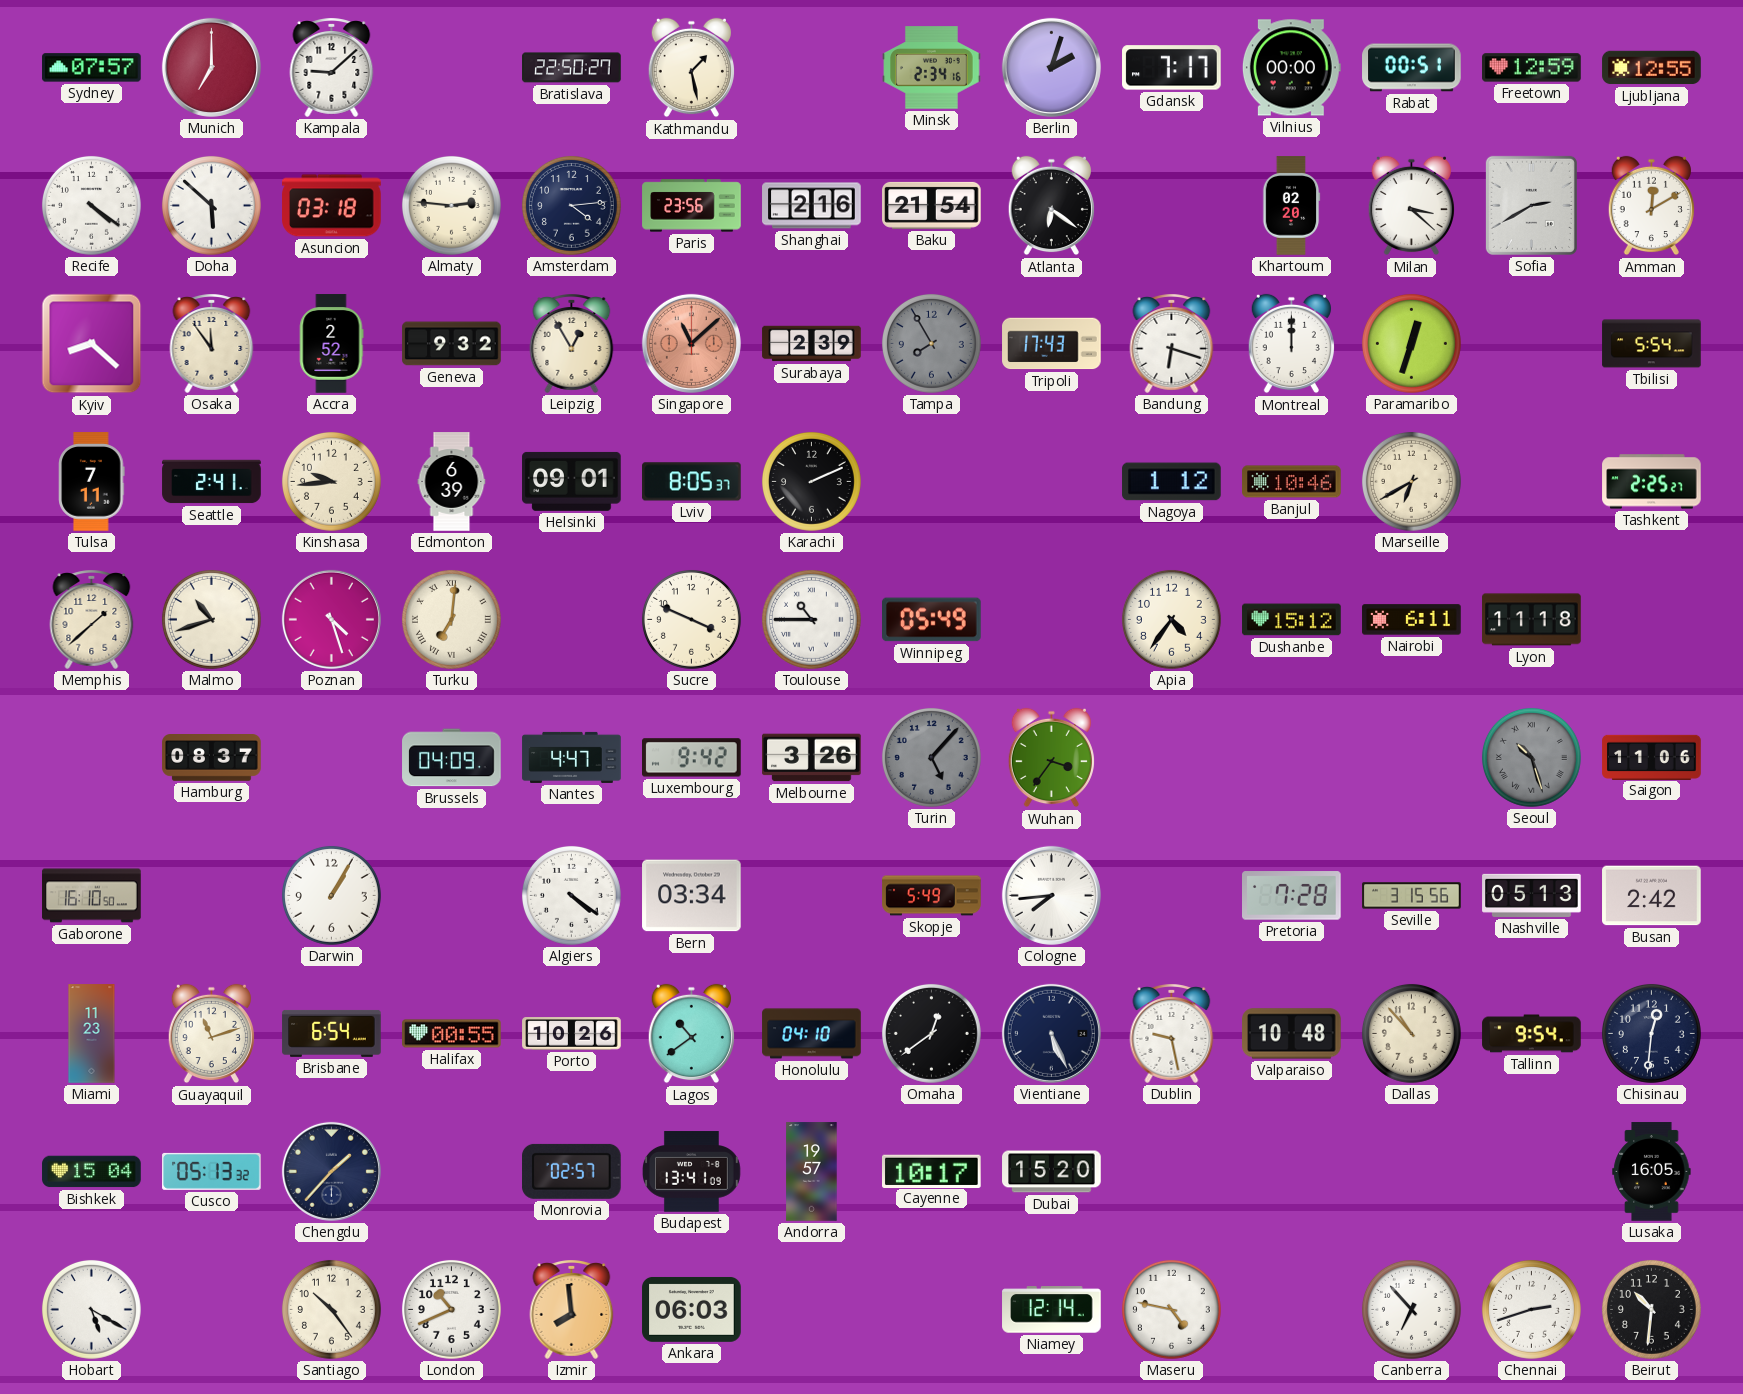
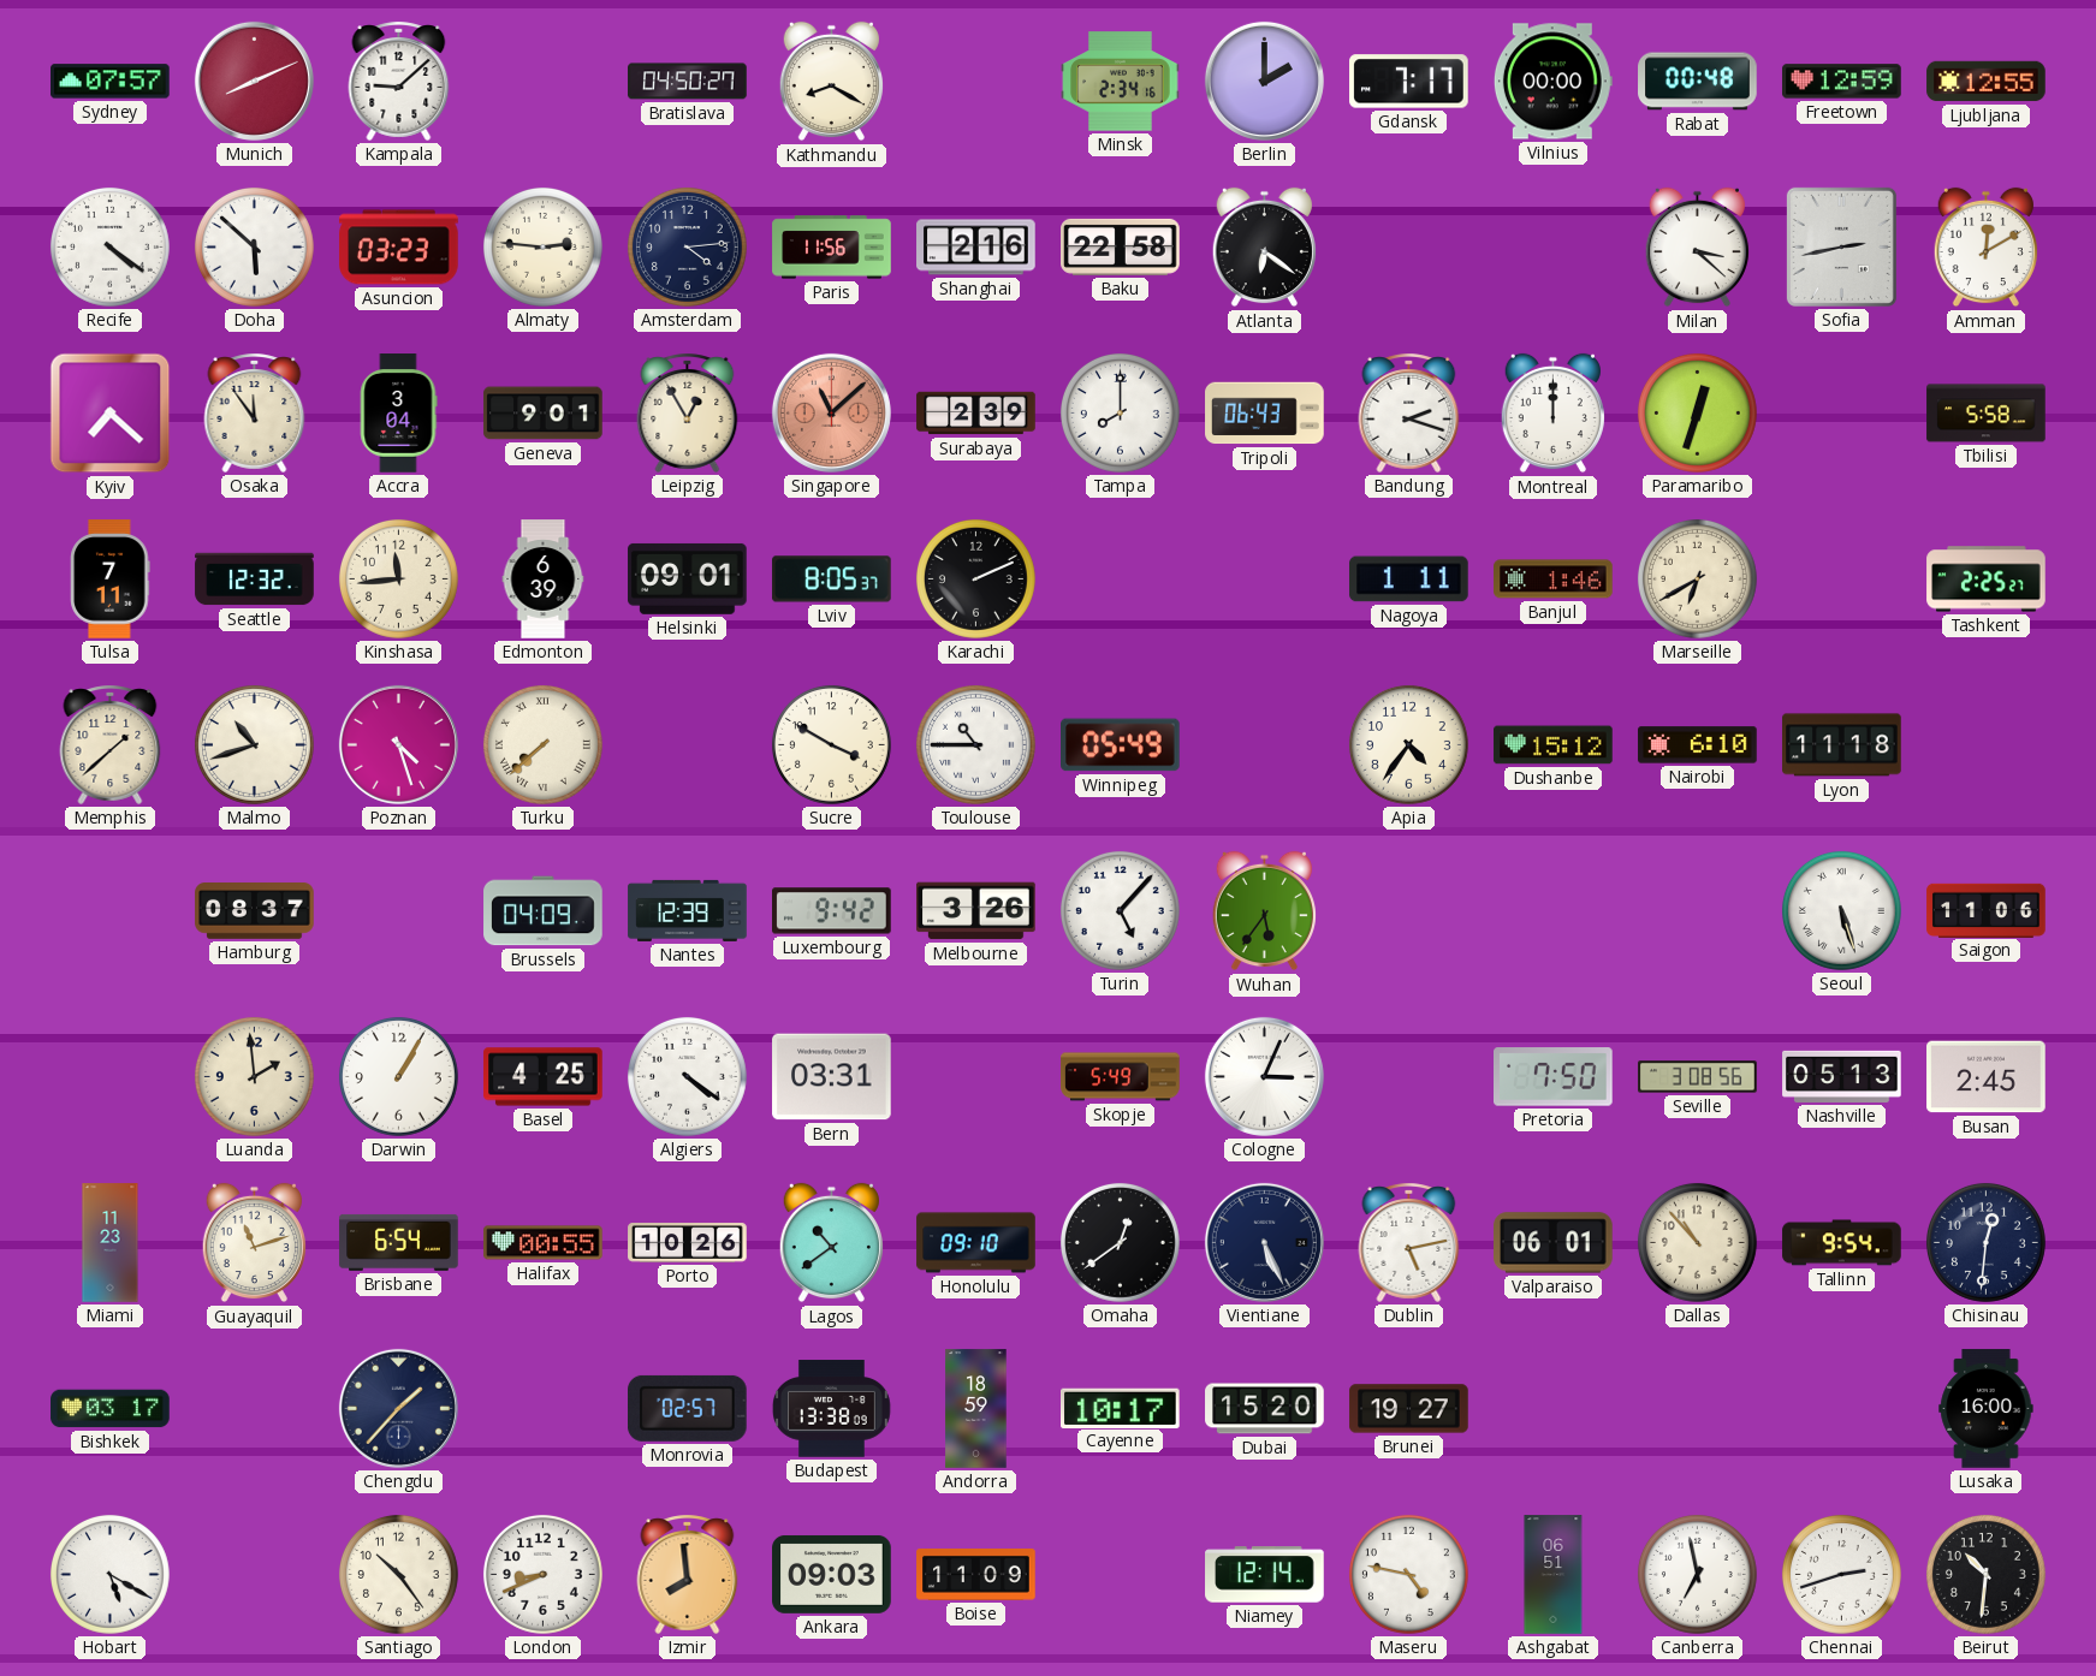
Munich: 7:00 -> 8:11 (254, 81)
Bratislava: 22:50 -> 04:50 (688, 82)
Kathmandu: 1:28 -> 8:20 (831, 82)
Berlin: 2:03 -> 2:00 (1264, 81)
Rabat: 00:51 -> 00:48 (1698, 82)
Asuncion: 03:18 -> 03:23 (399, 248)
Paris: 23:56 -> 11:56 (832, 248)
Baku: 21:54 -> 22:58 (1121, 246)
Khartoum: 02:20 -> none (1291, 206)
Sofia: 2:40 -> 2:43 (1841, 246)
Kyiv: 8:22 -> 7:22 (111, 414)
Accra: 2:52 -> 3:04 (398, 414)
Geneva: 9:32 -> 9:01 (544, 414)
Tampa: 7:55 -> 8:00 (1120, 412)
Tampa dial: grey -> white (1120, 412)
Tripoli: 17:43 -> 06:43 (1265, 414)
Bandung: 6:18 -> 2:18 (1409, 412)
Tbilisi: 5:54 -> 5:58 (1987, 414)
Seattle: 2:41 -> 12:32 (255, 580)
Kinshasa: 9:44 -> 11:44 (398, 578)
Nagoya: 1:12 -> 1:11 (1409, 580)
Banjul: 10:46 -> 1:46 (1554, 580)
Turku: 7:01 -> 7:38 (542, 744)
Sucre: 3:49 -> 3:50 (831, 744)
Nairobi: 6:11 -> 6:10 (1698, 745)
Nantes: 4:47 -> 12:39 (688, 910)
Turin dial: grey -> white (1120, 910)
Wuhan: 3:36 -> 5:36 (1264, 911)
Seoul: 10:27 -> 5:27 (1841, 910)
Seoul dial: grey -> white (1841, 910)
Gaborone: 16:10 -> none (92, 896)
Luanda: none -> 1:59 (254, 1076)
Basel: none -> 4:25 (544, 1077)
Bern: 03:34 -> 03:31 (832, 1077)
Cologne: 7:44 -> 3:04 (1264, 1076)
Pretoria: 7:28 -> 7:50 (1554, 1077)
Seville: 3:15 -> 3:08 (1698, 1077)
Busan: 2:42 -> 2:45 (1987, 1077)
Honolulu: 04:10 -> 09:10 (976, 1243)
Dublin: 9:28 -> 5:13 (1409, 1242)
Valparaiso: 10:48 -> 06:01 (1554, 1243)
Bishkek: 15:04 -> 03:17 (111, 1409)
Cusco: 05:13 -> none (212, 1171)
Budapest: 13:41 -> 13:38 (831, 1409)
Andorra: 19:57 -> 18:59 (976, 1409)
Brunei: none -> 19:27 (1409, 1409)
Lusaka: 16:05 -> 16:00 (1987, 1409)
London: 10:41 -> 8:41 (542, 1574)
Ankara: 06:03 -> 09:03 (832, 1574)
Boise: none -> 11:09 (976, 1575)
Ashgabat: none -> 06:51 (1554, 1575)
Canberra: 6:53 -> 6:58 (1697, 1574)
